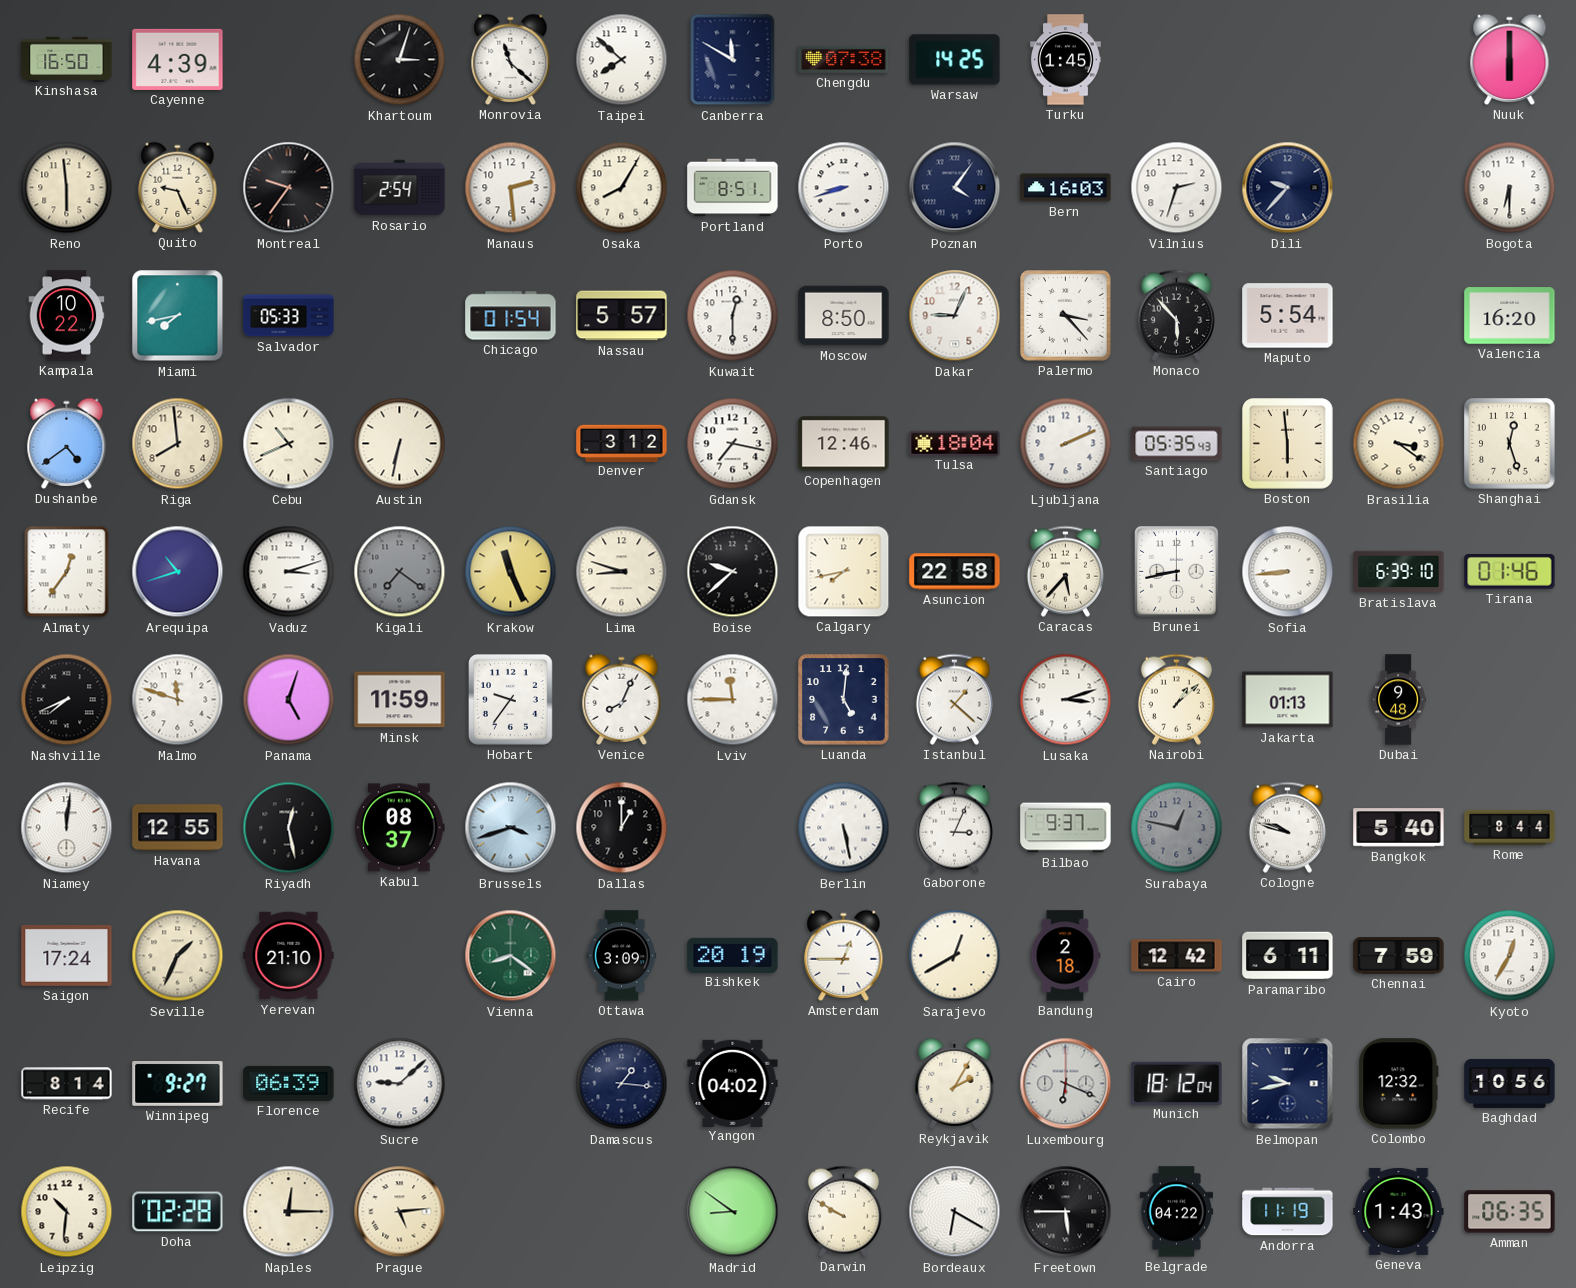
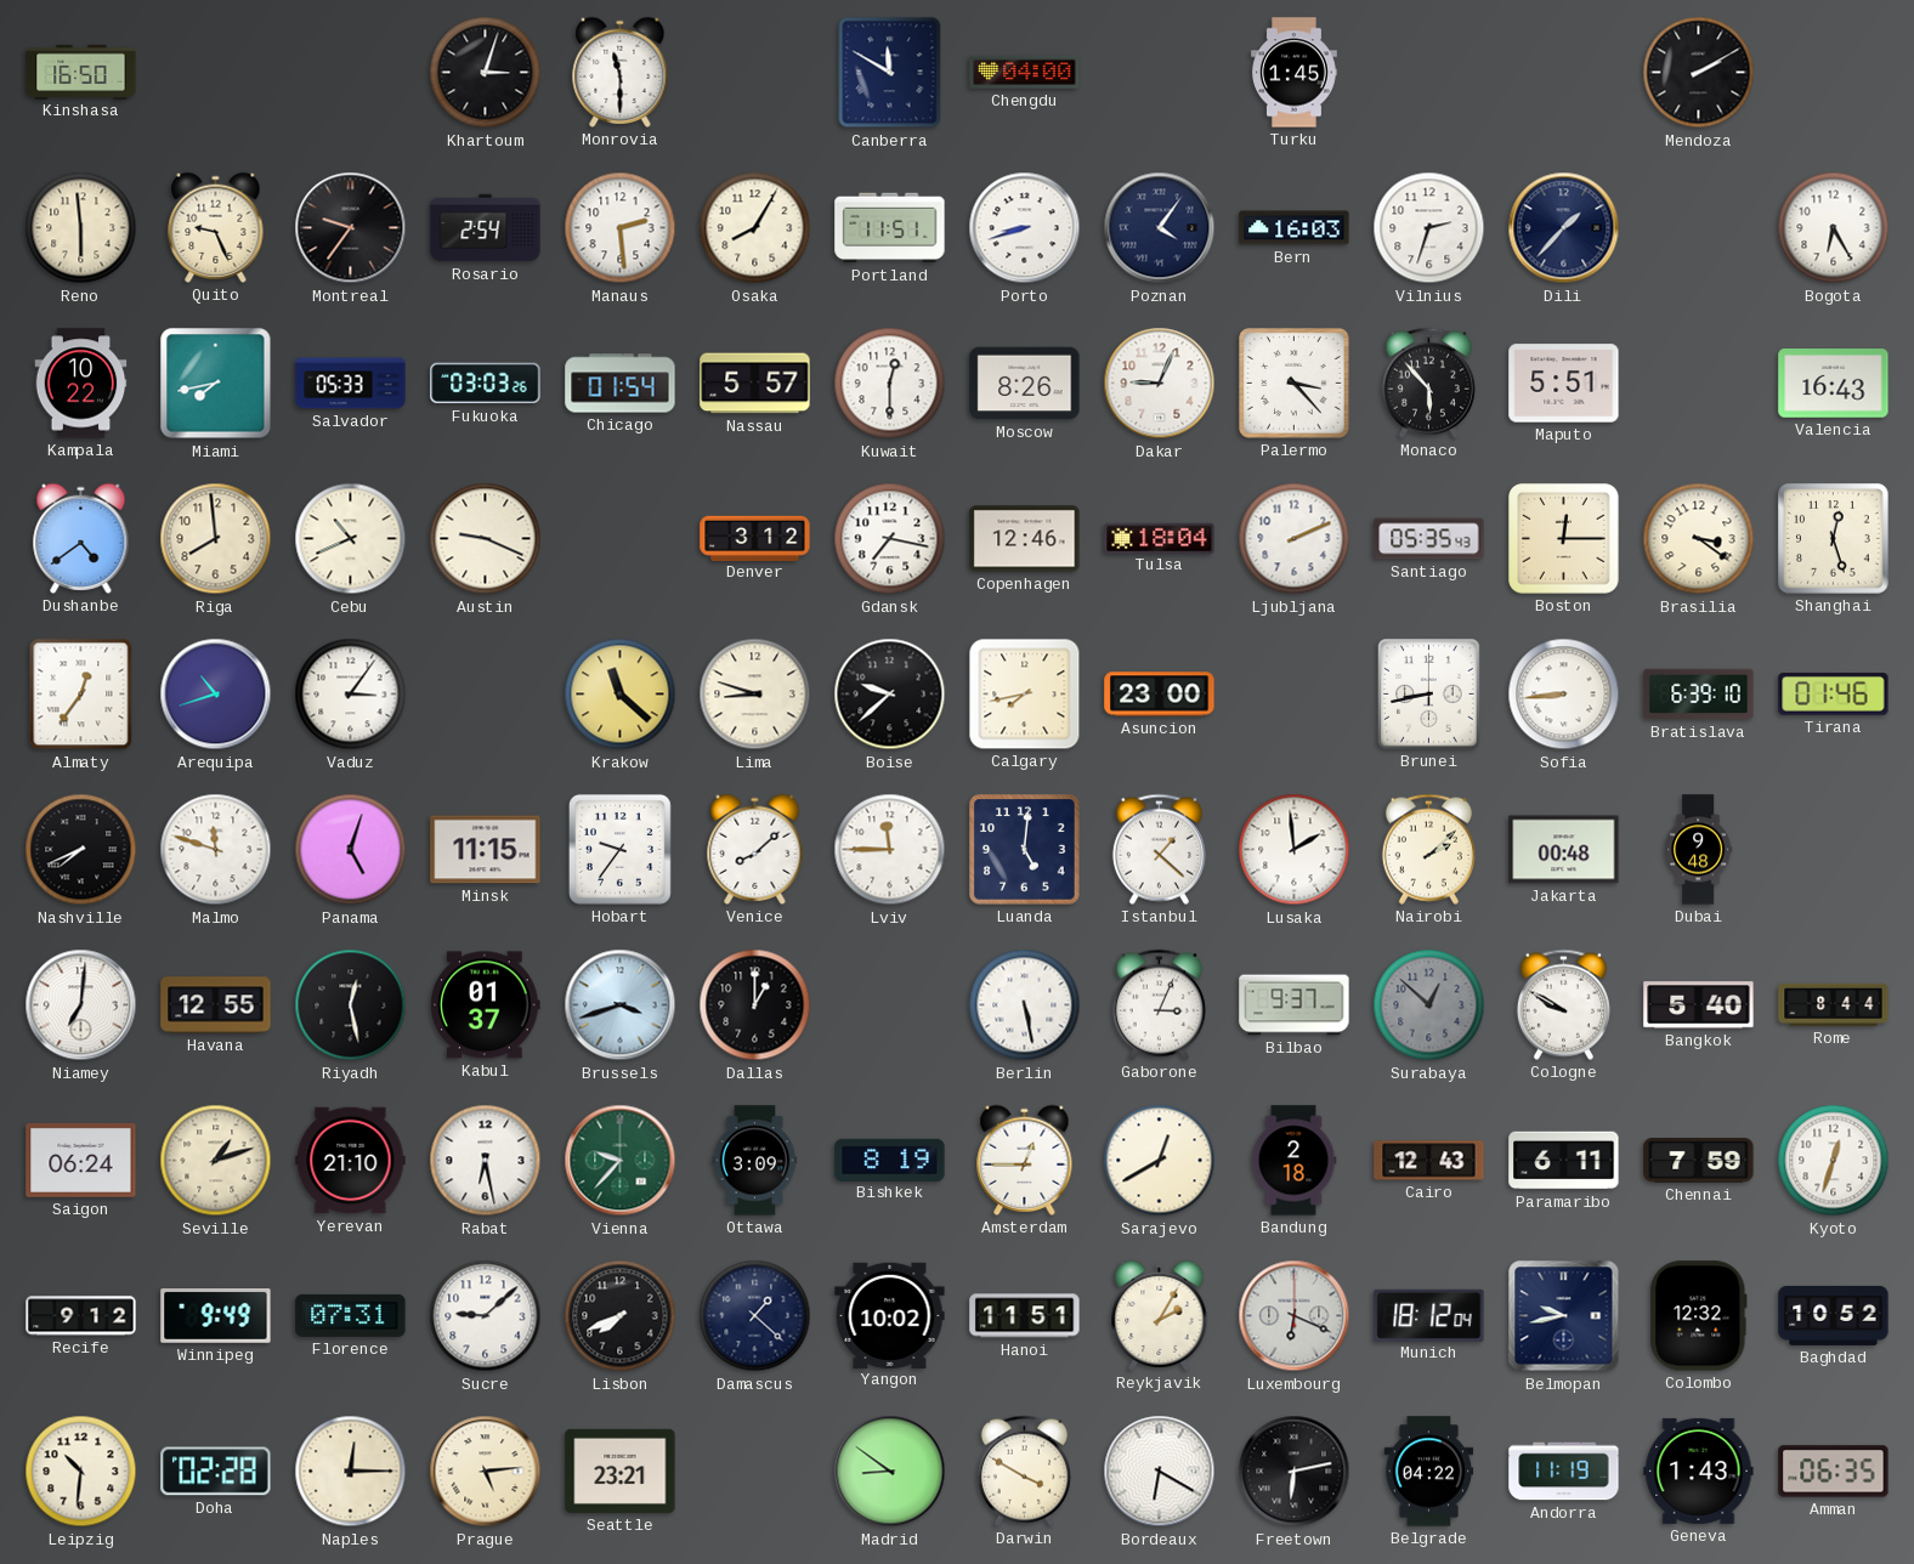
Cayenne: 4:39 -> none (178, 59)
Monrovia: 11:22 -> 11:30 (621, 72)
Taipei: 7:52 -> none (622, 60)
Chengdu: 07:38 -> 04:00 (1025, 72)
Warsaw: 14:25 -> none (955, 60)
Mendoza: none -> 2:10 (1699, 73)
Nuuk: 6:00 -> none (1510, 59)
Portland: 8:51 -> 11:51 (890, 228)
Dili: 9:37 -> 1:37 (1564, 228)
Bogota: 6:30 -> 6:25 (1834, 228)
Fukuoka: none -> 03:03 (486, 384)
Moscow: 8:50 -> 8:26 (1025, 384)
Maputo: 5:54 -> 5:51 (1564, 384)
Valencia: 16:20 -> 16:43 (1834, 384)
Austin: 6:32 -> 9:19 (486, 539)
Boston: 5:59 -> 12:15 (1564, 539)
Vaduz: 3:12 -> 3:06 (351, 695)
Kigali: 7:21 -> none (400, 572)
Krakow: 11:26 -> 11:22 (621, 695)
Asuncion: 22:58 -> 23:00 (1160, 695)
Caracas: 5:37 -> none (1065, 571)
Minsk: 11:59 -> 11:15 (486, 850)
Venice: 8:04 -> 8:08 (755, 849)
Lusaka: 3:12 -> 1:59 (1295, 850)
Nairobi: 1:08 -> 2:08 (1428, 849)
Jakarta: 01:13 -> 00:48 (1564, 850)
Niamey: 12:01 -> 7:01 (81, 1005)
Kabul: 08:37 -> 01:37 (486, 1005)
Surabaya: 12:47 -> 12:52 (1429, 1005)
Cologne: 9:48 -> 9:50 (1563, 1004)
Saigon: 17:24 -> 06:24 (81, 1160)
Seville: 1:34 -> 1:12 (216, 1161)
Rabat: none -> 6:28 (486, 1161)
Vienna: 8:21 -> 9:37 (621, 1161)
Bishkek: 20:19 -> 8:19 (890, 1160)
Cairo: 12:42 -> 12:43 (1429, 1161)
Kyoto: 12:35 -> 12:33 (1834, 1161)
Recife: 8:14 -> 9:12 (81, 1316)
Winnipeg: 9:27 -> 9:49 (216, 1316)
Florence: 06:39 -> 07:31 (351, 1315)
Lisbon: none -> 7:41 (621, 1316)
Damascus: 1:16 -> 1:22 (755, 1316)
Yangon: 04:02 -> 10:02 (890, 1315)
Hanoi: none -> 11:51 (1025, 1316)
Baghdad: 10:56 -> 10:52 (1834, 1315)
Seattle: none -> 23:21 (621, 1470)
Darwin: 9:50 -> 3:50 (1024, 1470)
Freetown: 5:45 -> 6:13 (1295, 1472)
